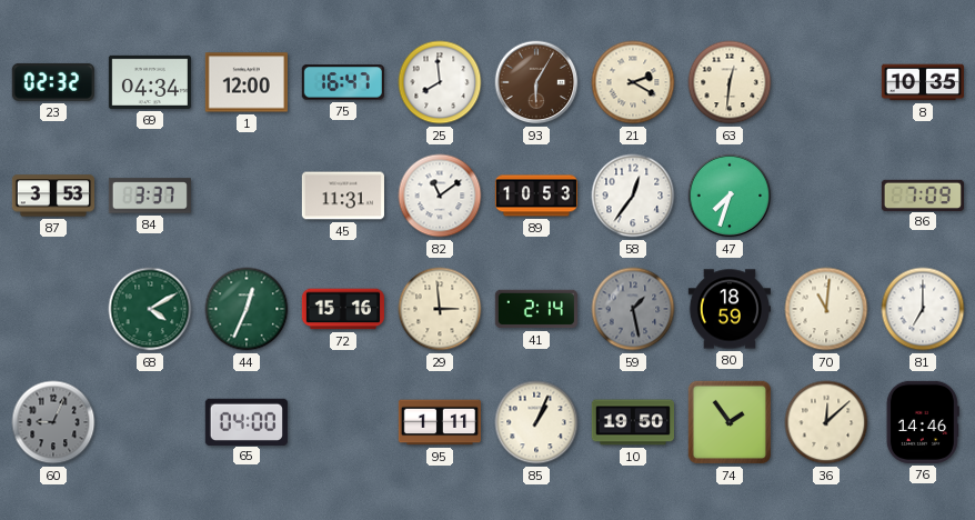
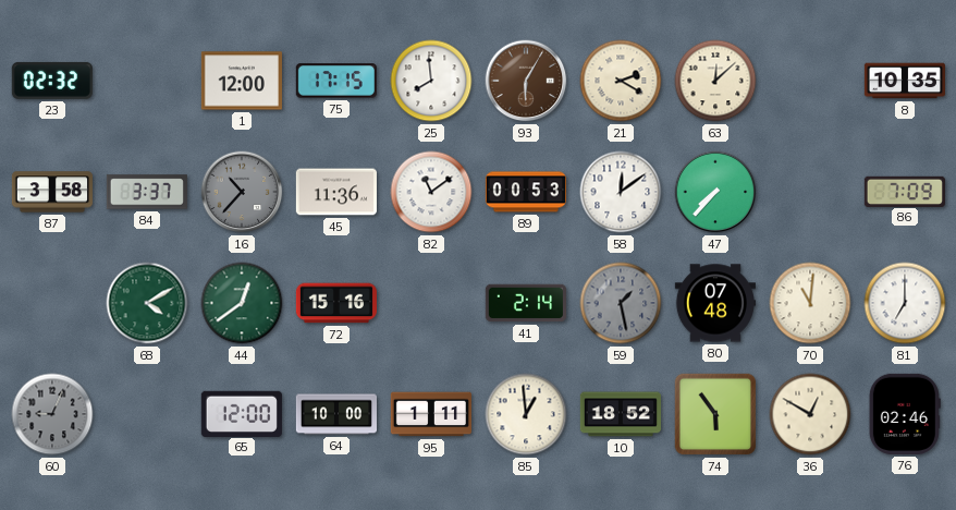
69: 04:34 -> none (150, 82)
75: 16:47 -> 17:15 (336, 81)
63: 12:31 -> 12:08 (715, 81)
87: 3:53 -> 3:58 (51, 192)
16: none -> 10:37 (242, 192)
45: 11:31 -> 11:36 (336, 192)
89: 10:53 -> 00:53 (525, 192)
58: 12:36 -> 12:09 (621, 192)
47: 7:33 -> 7:37 (715, 192)
44: 12:34 -> 12:39 (242, 303)
29: 2:59 -> none (440, 309)
80: 18:59 -> 07:48 (715, 303)
65: 04:00 -> 12:00 (242, 413)
64: none -> 10:00 (335, 414)
85: 1:04 -> 12:59 (526, 414)
10: 19:50 -> 18:52 (621, 414)
74: 1:54 -> 5:54 (715, 414)
36: 12:08 -> 12:50 (810, 414)
76: 14:46 -> 02:46 (905, 414)
